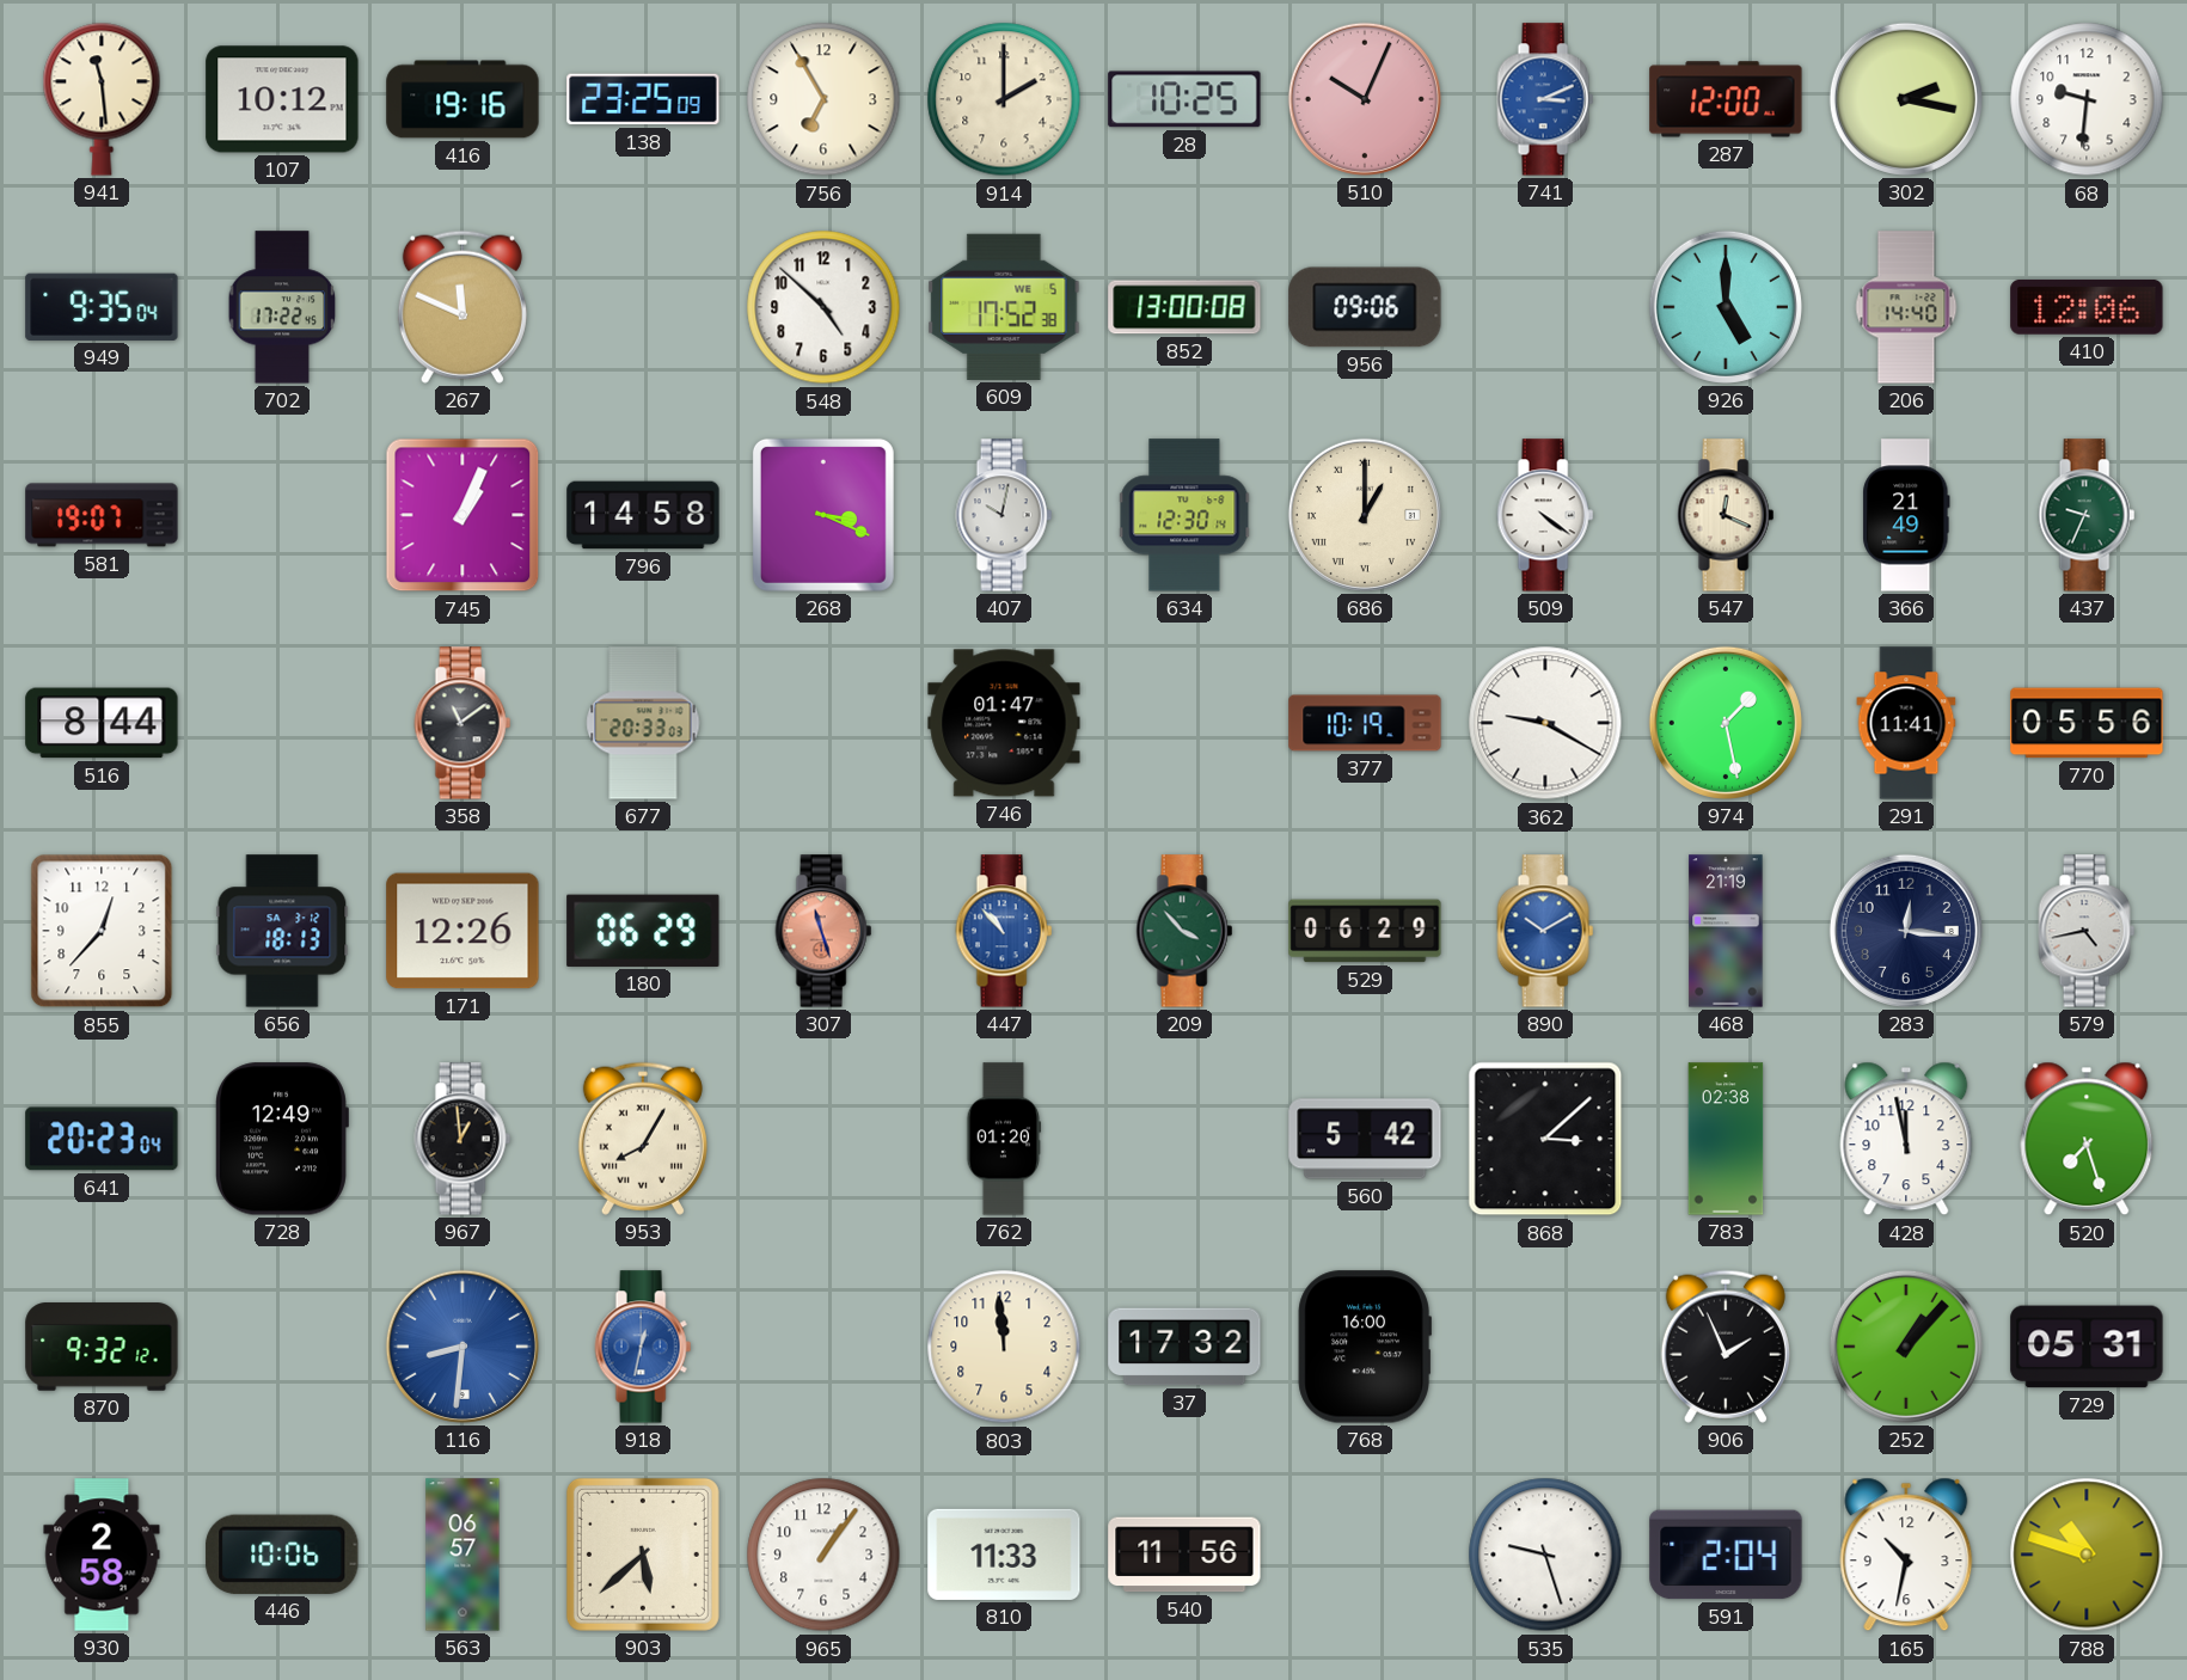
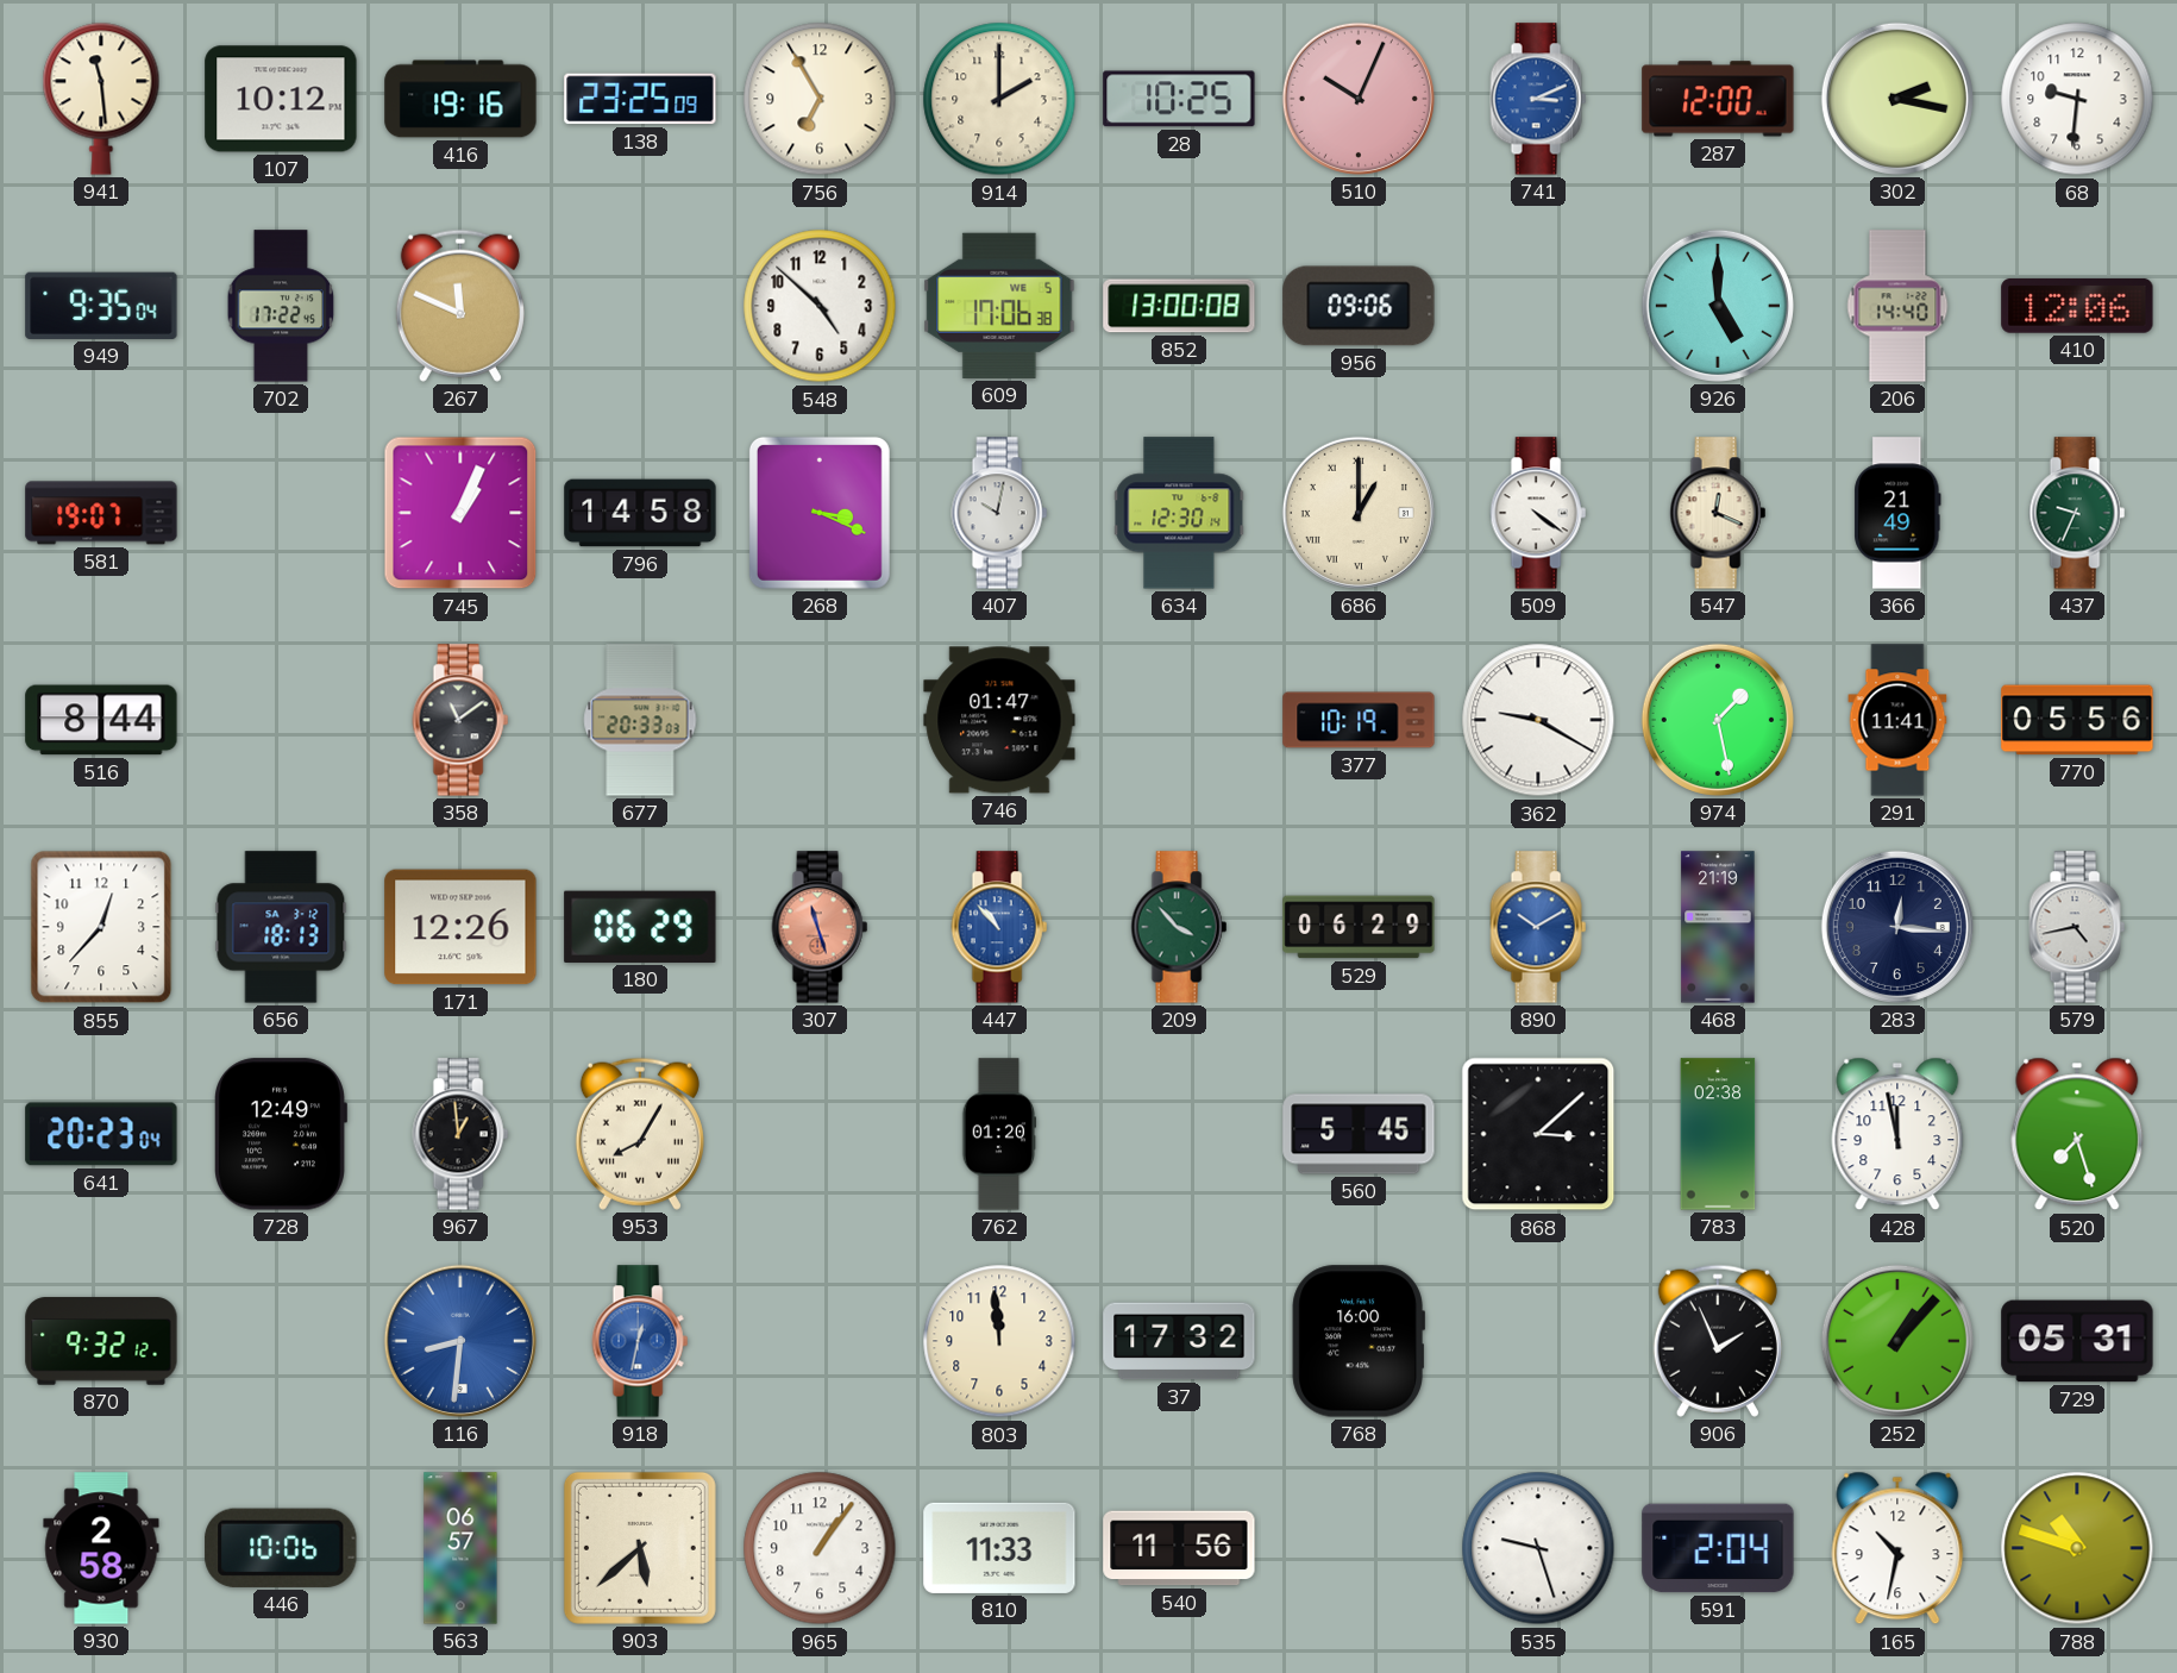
609: 17:52 -> 17:06 (999, 306)
560: 5:42 -> 5:45 (1359, 1134)
